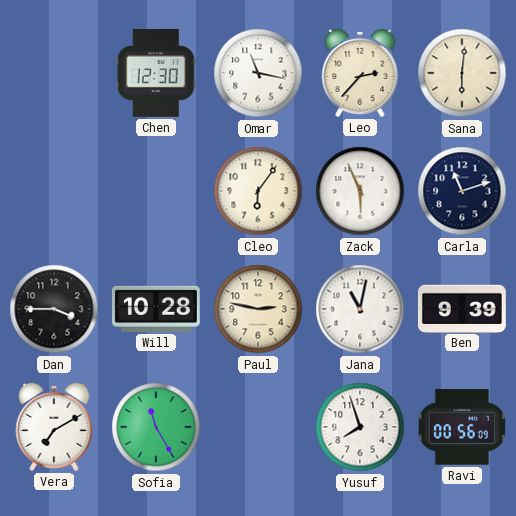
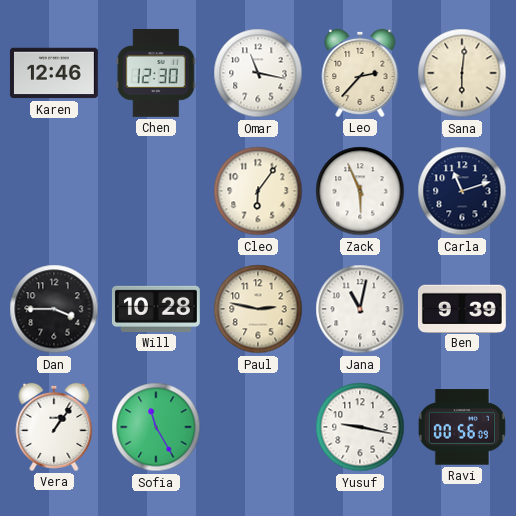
Karen: none -> 12:46 (54, 73)
Vera: 7:10 -> 1:06 (54, 427)
Yusuf: 7:57 -> 9:17 (360, 427)
